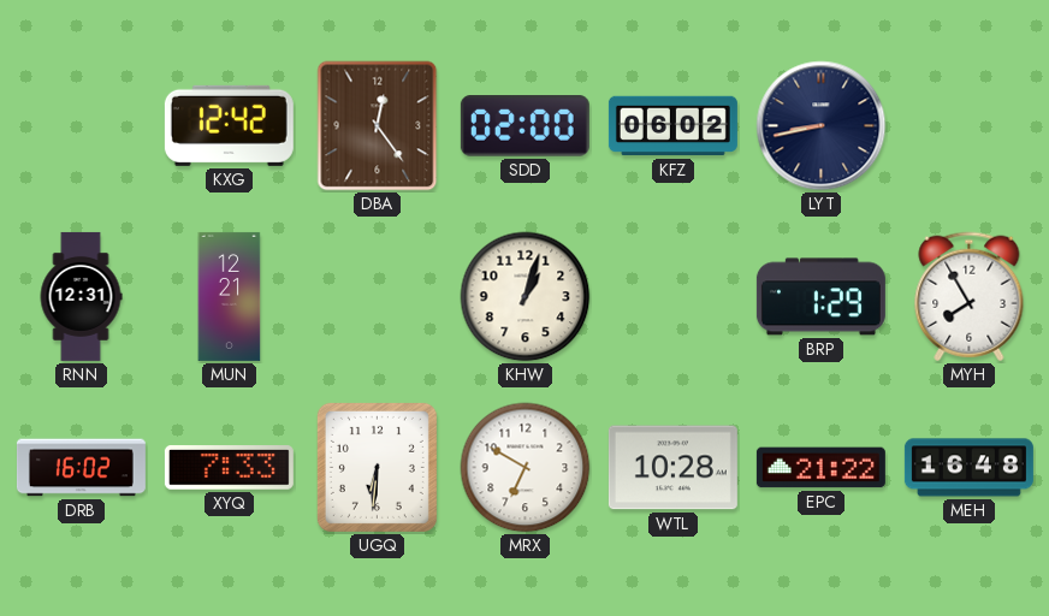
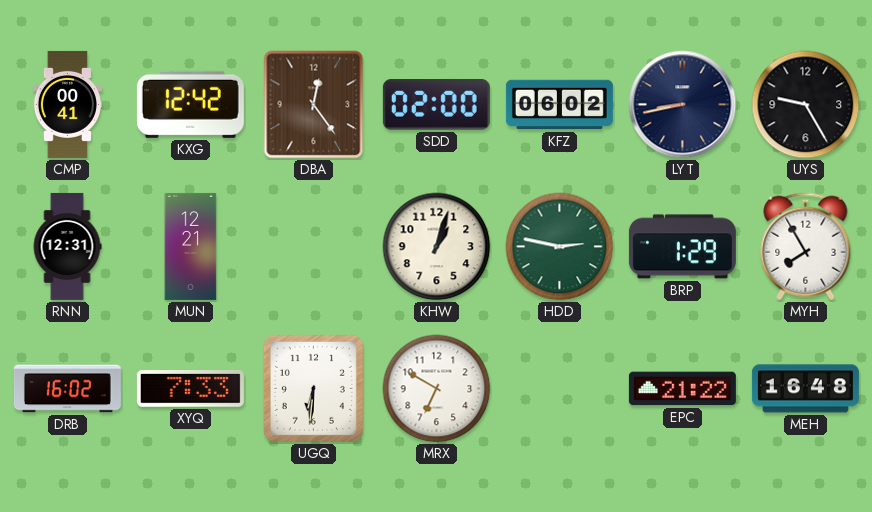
CMP: none -> 00:41 (67, 104)
UYS: none -> 9:25 (806, 105)
HDD: none -> 2:47 (560, 247)
WTL: 10:28 -> none (672, 468)
